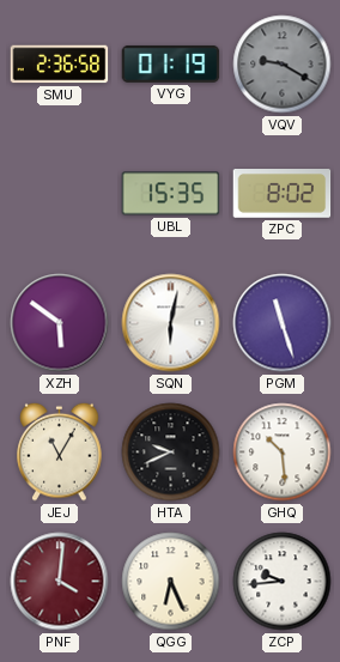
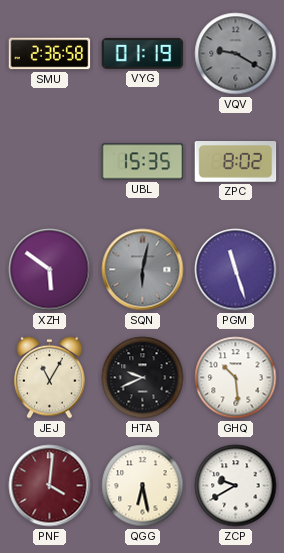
SQN dial: white -> grey (143, 270)
QGG: 6:26 -> 6:28 (143, 486)
ZCP: 9:44 -> 9:40 (236, 486)
